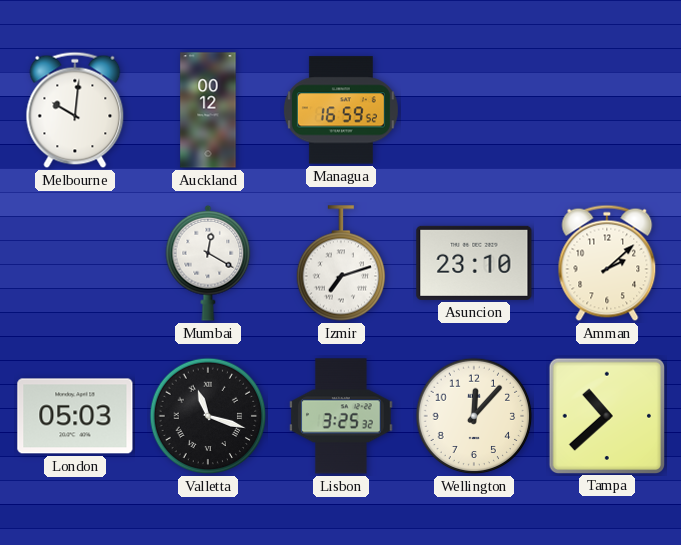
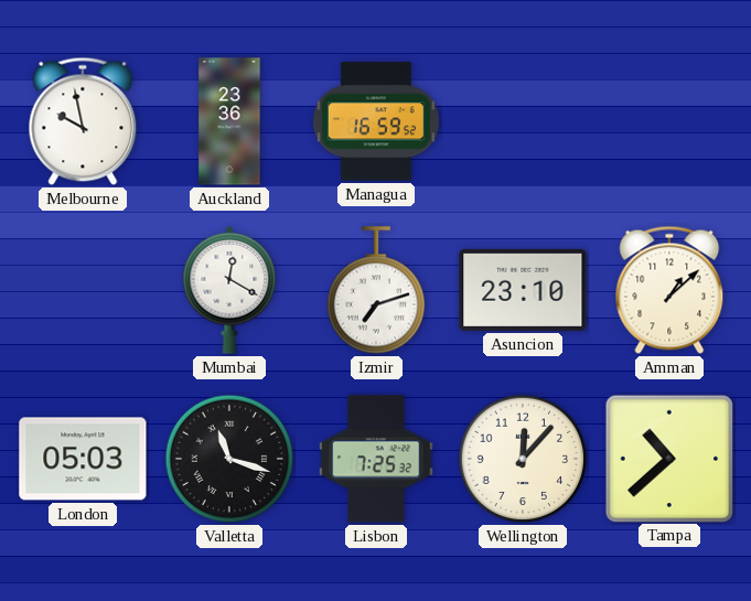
Melbourne: 10:01 -> 9:58 (83, 121)
Auckland: 00:12 -> 23:36 (229, 121)
Amman: 2:08 -> 1:08 (669, 290)
Lisbon: 3:25 -> 7:25 (377, 459)
